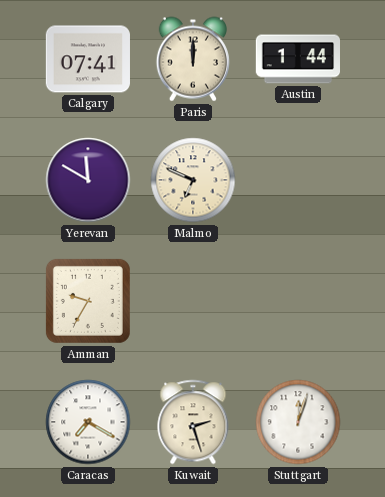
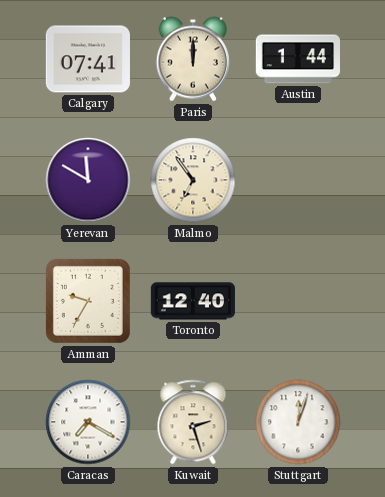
Malmo: 6:49 -> 6:54 (193, 180)
Toronto: none -> 12:40 (193, 301)
